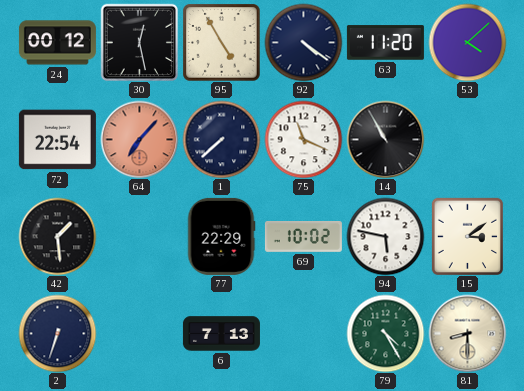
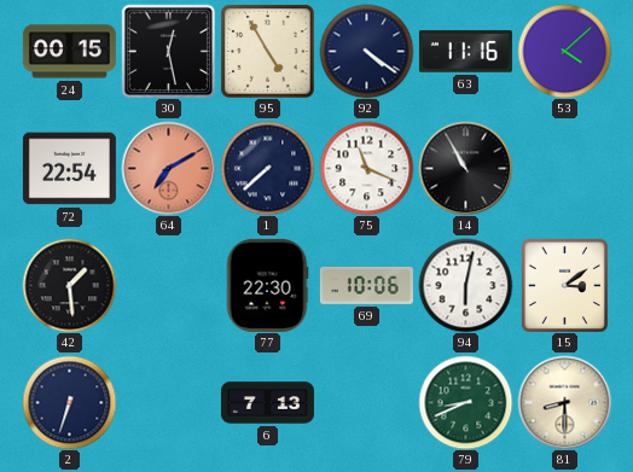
24: 00:12 -> 00:15 (69, 52)
63: 11:20 -> 11:16 (465, 52)
64: 7:07 -> 7:10 (168, 168)
77: 22:29 -> 22:30 (267, 285)
69: 10:02 -> 10:06 (366, 286)
94: 5:47 -> 6:02 (465, 285)
79: 4:25 -> 8:41 (465, 402)
